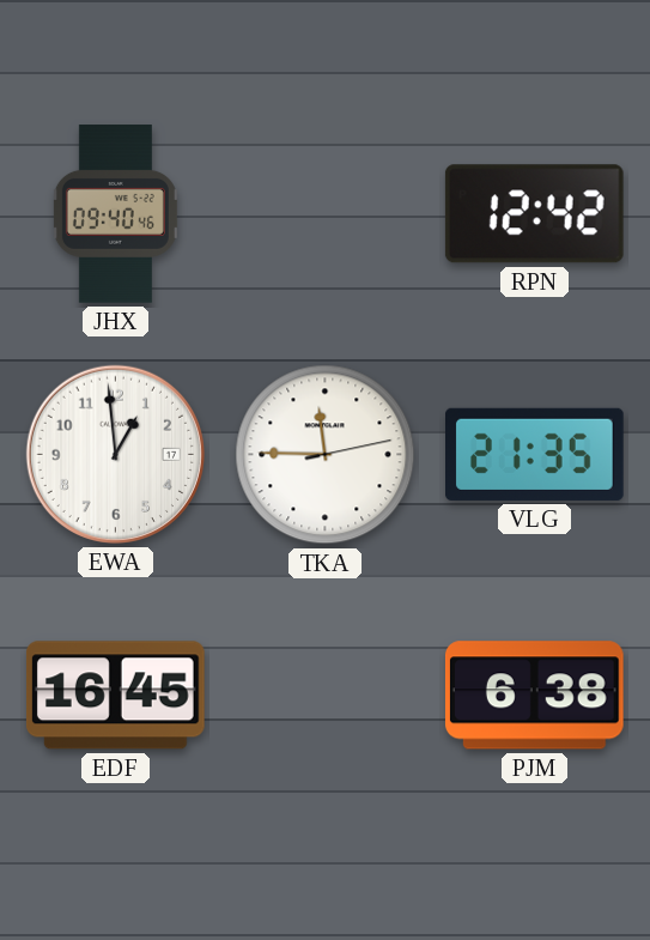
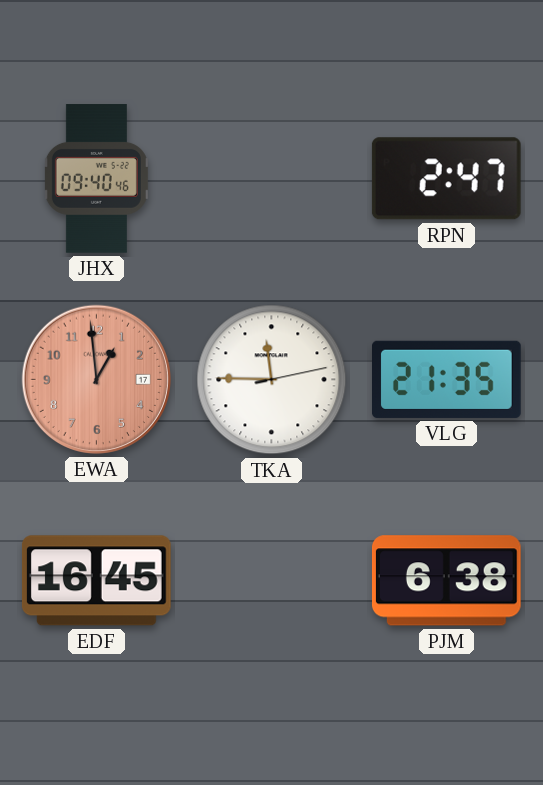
RPN: 12:42 -> 2:47 (446, 179)
EWA dial: white -> salmon (96, 379)
